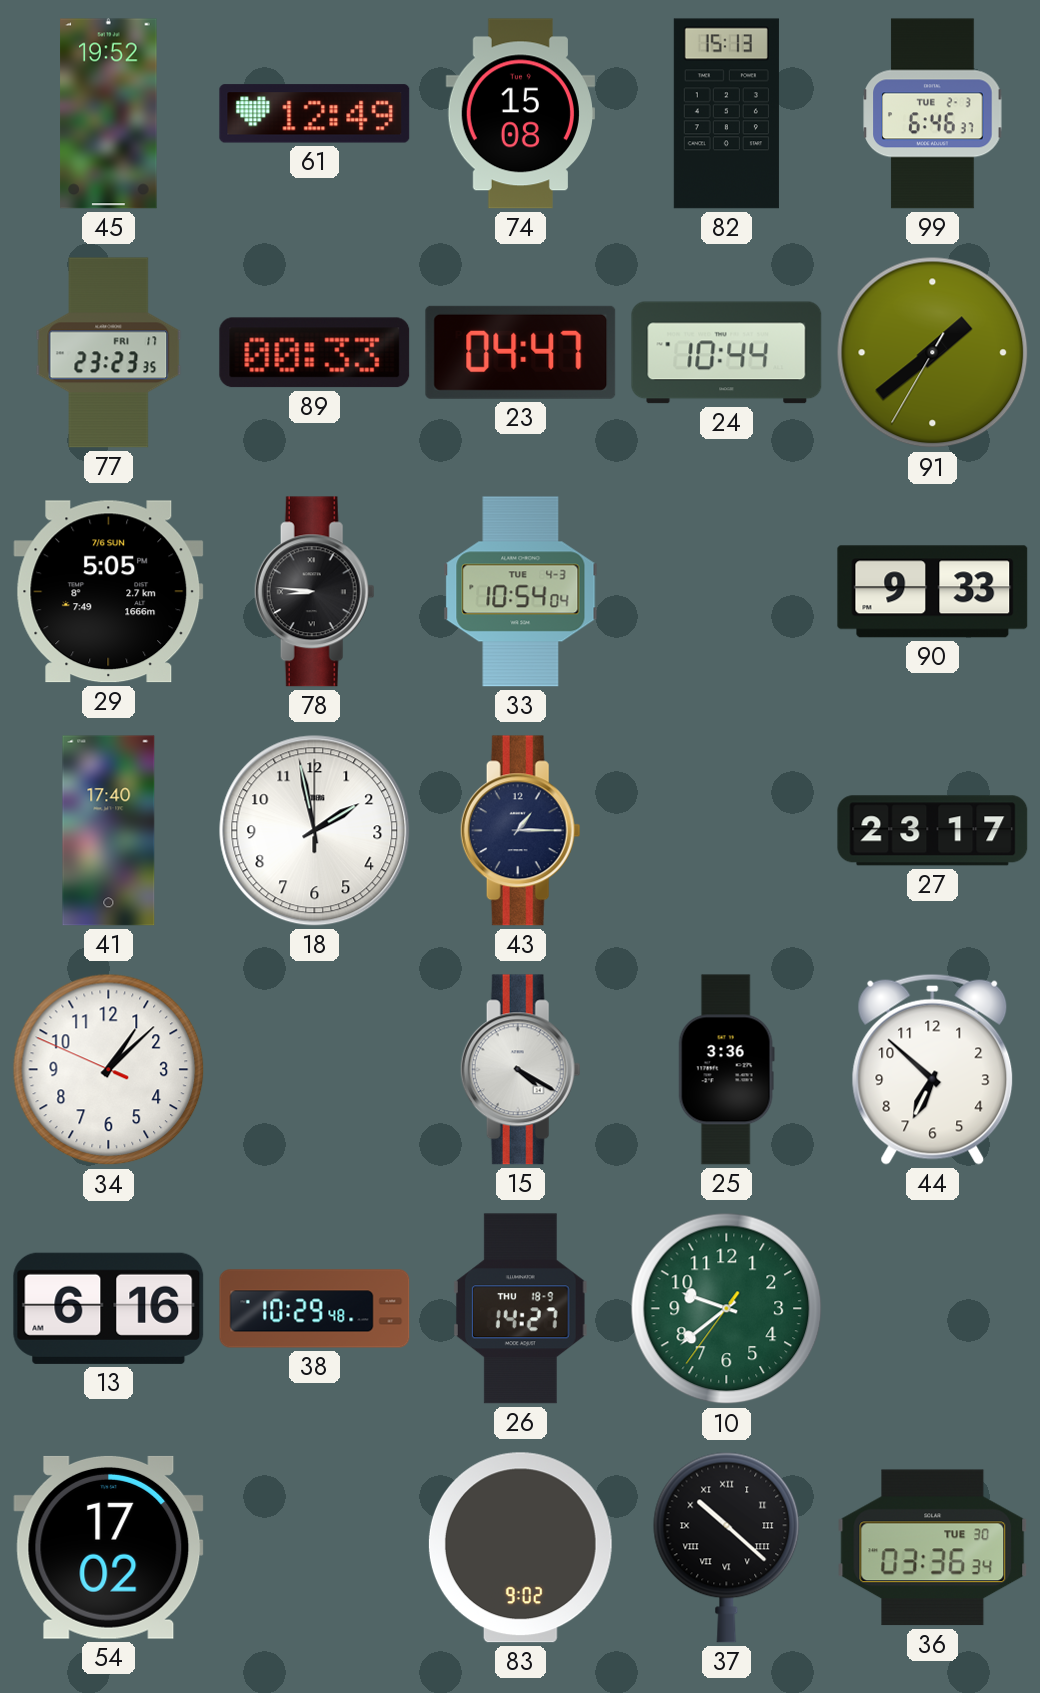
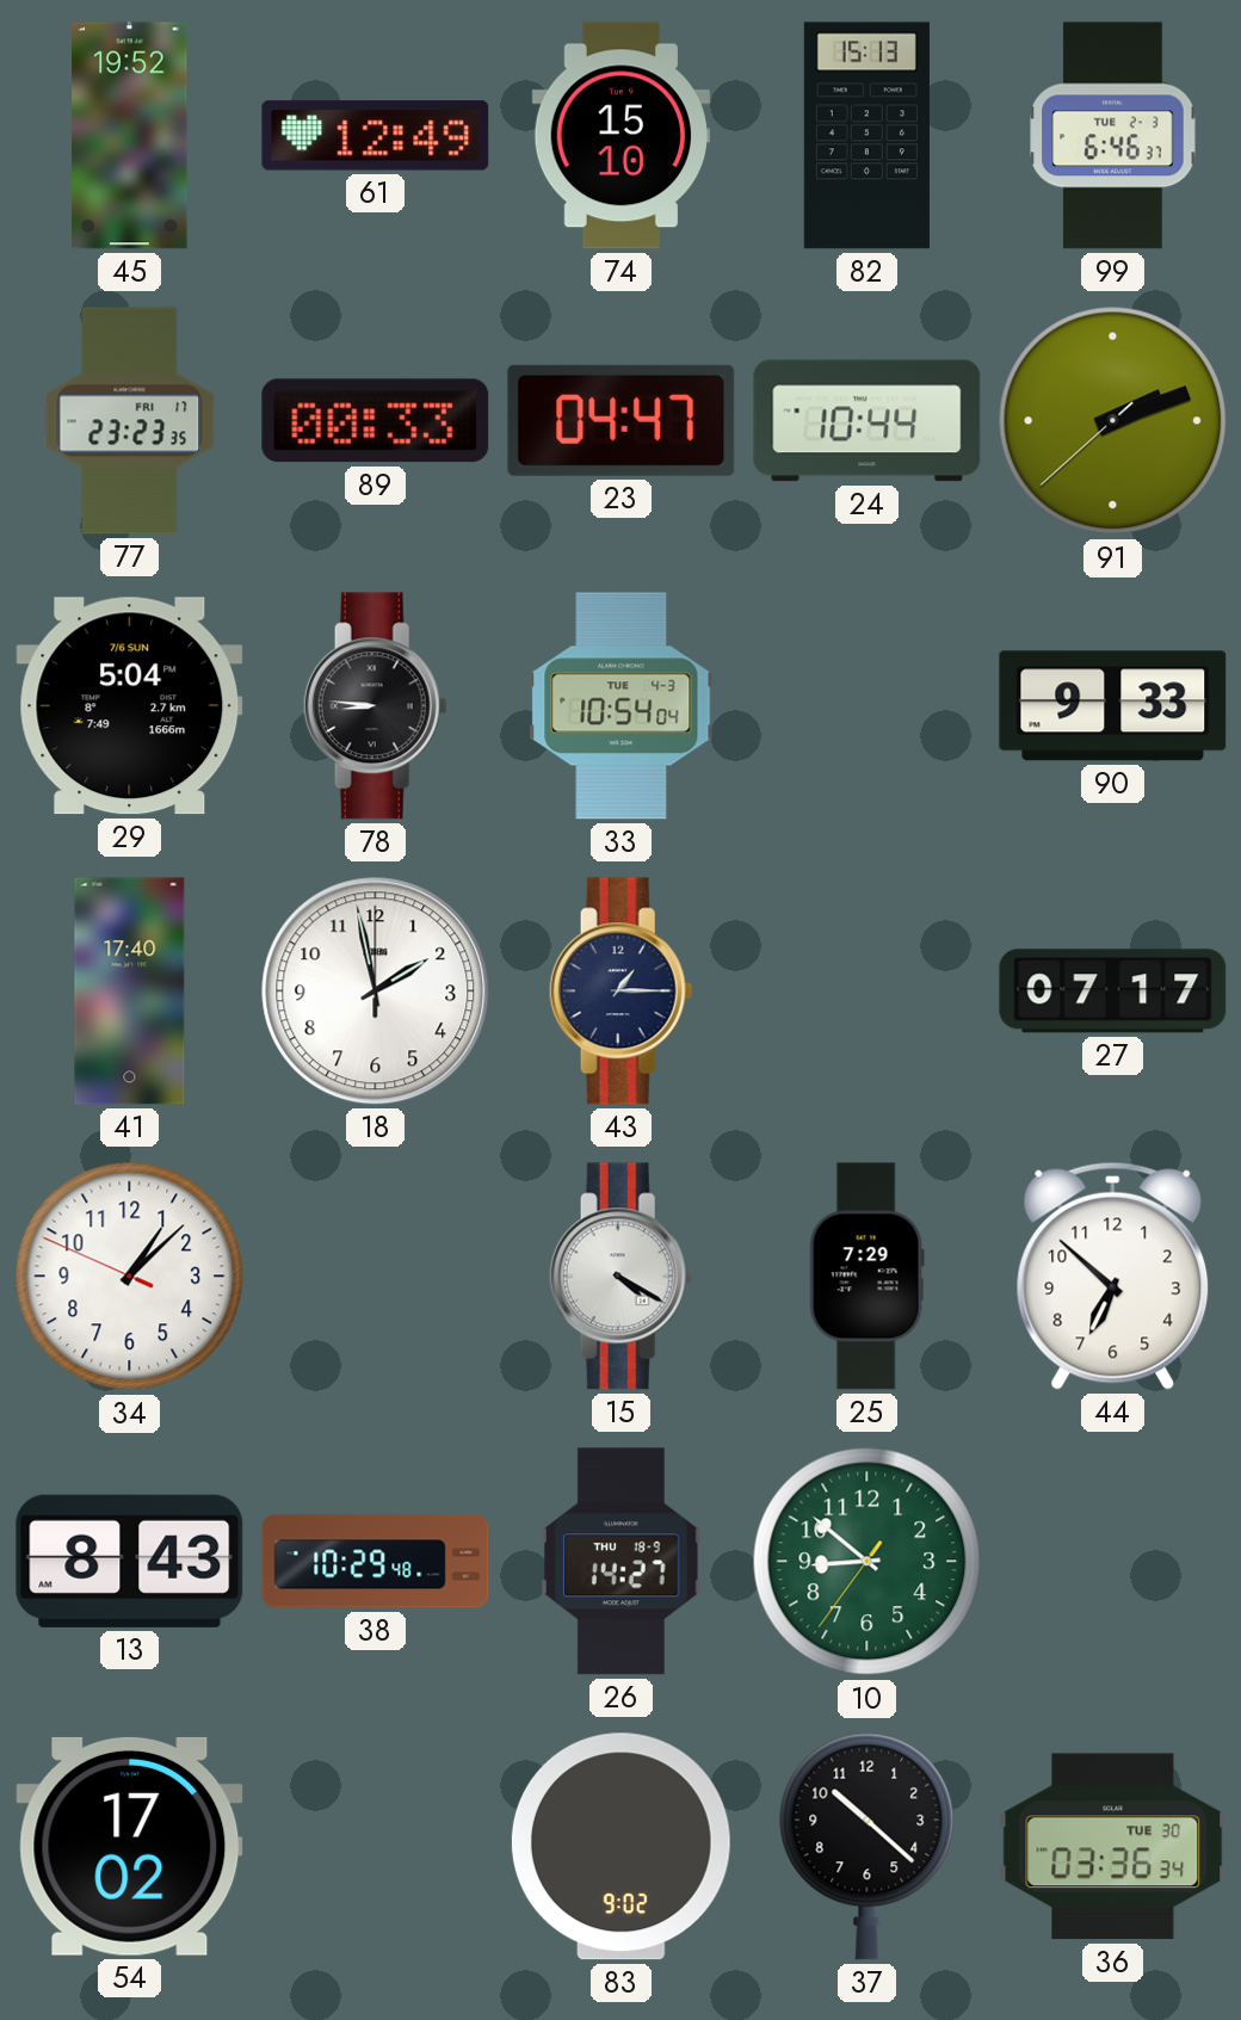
74: 15:08 -> 15:10 (620, 136)
91: 1:38 -> 2:11 (1113, 421)
29: 5:05 -> 5:04 (130, 706)
27: 23:17 -> 07:17 (1113, 992)
25: 3:36 -> 7:29 (866, 1277)
13: 6:16 -> 8:43 (130, 1561)
10: 9:38 -> 8:51 (868, 1562)
37 numerals: Roman -> Arabic (868, 1846)
